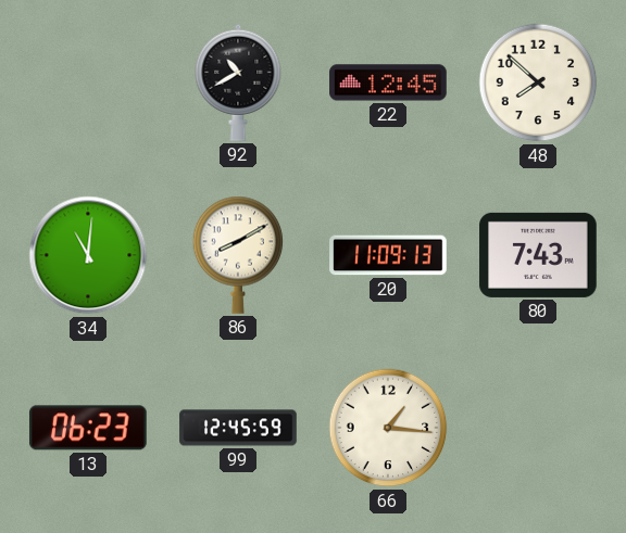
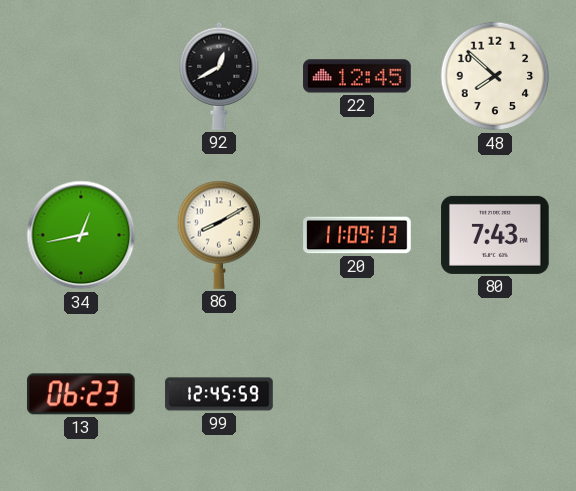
92: 10:40 -> 12:40 (219, 76)
34: 11:01 -> 12:43 (81, 235)
66: 1:16 -> none (388, 428)
